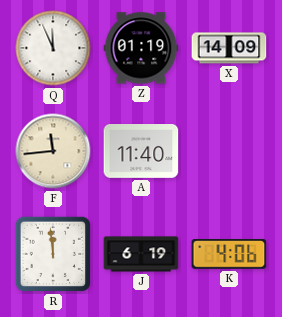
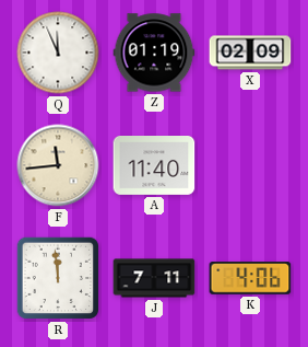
X: 14:09 -> 02:09 (250, 53)
J: 6:19 -> 7:11 (154, 278)
